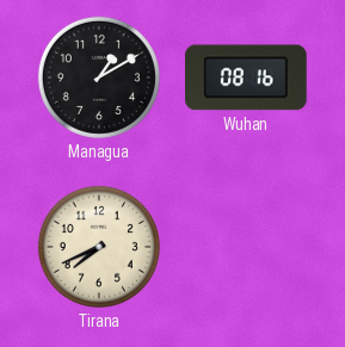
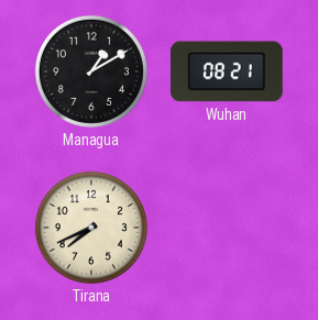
Wuhan: 08:16 -> 08:21 (228, 71)
